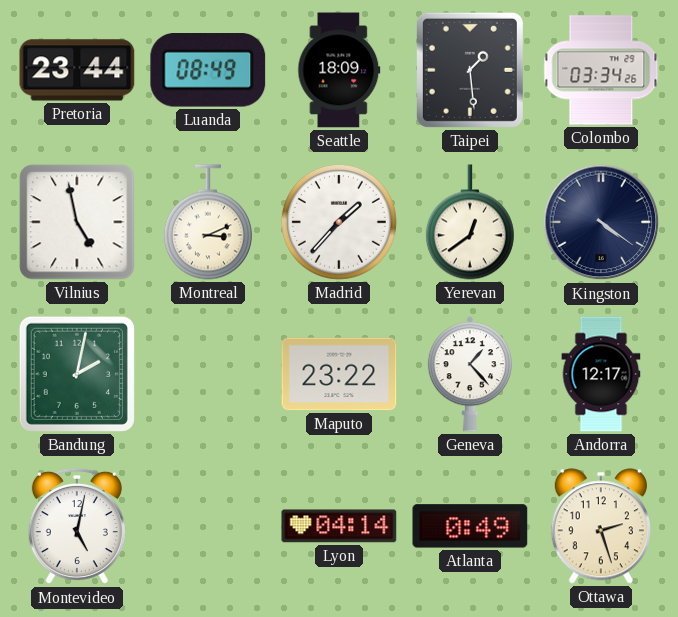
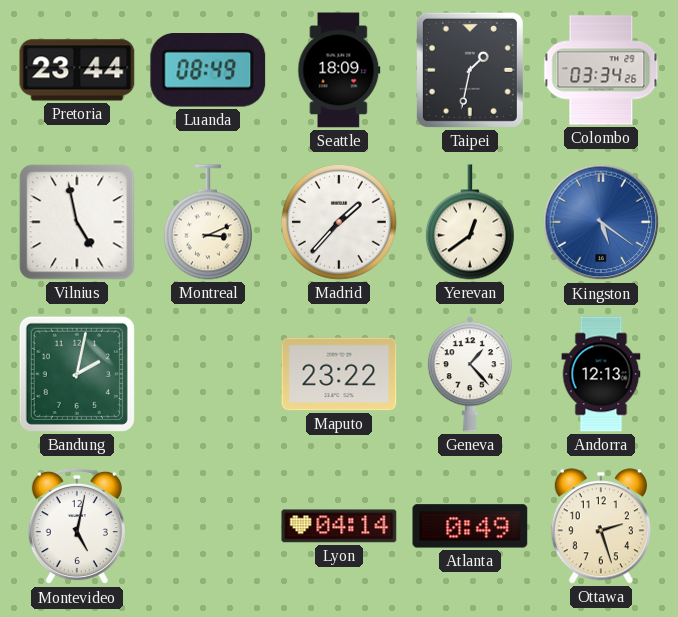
Taipei: 1:29 -> 1:32 (470, 70)
Kingston: 4:21 -> 5:21 (601, 222)
Kingston dial: navy -> blue (601, 222)
Andorra: 12:17 -> 12:13 (601, 374)
